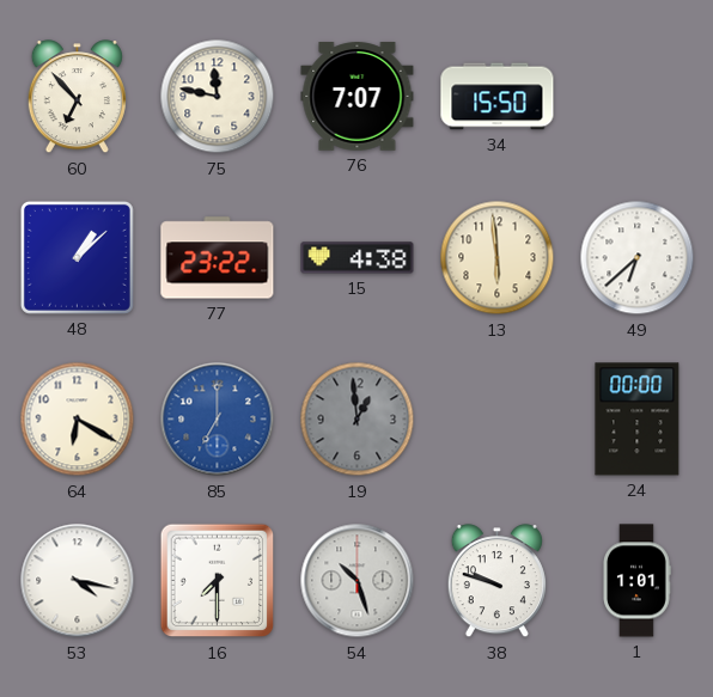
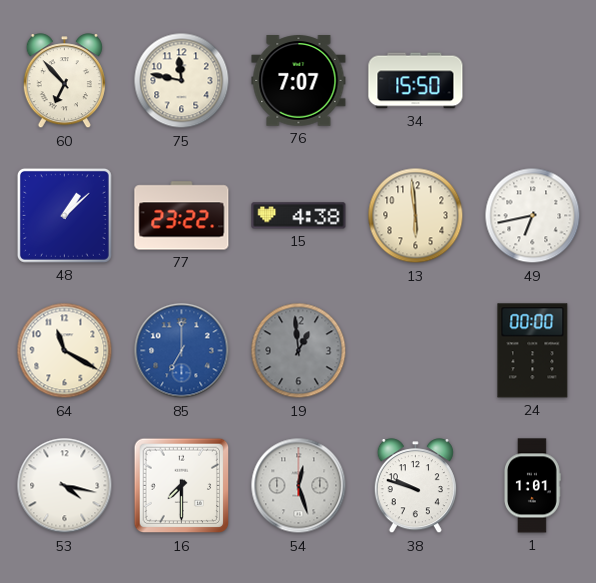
49: 6:38 -> 6:43 (533, 216)
64: 6:20 -> 11:20 (65, 351)
54: 10:27 -> 12:27 (299, 486)
